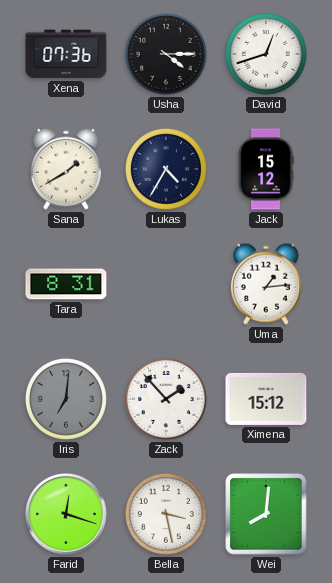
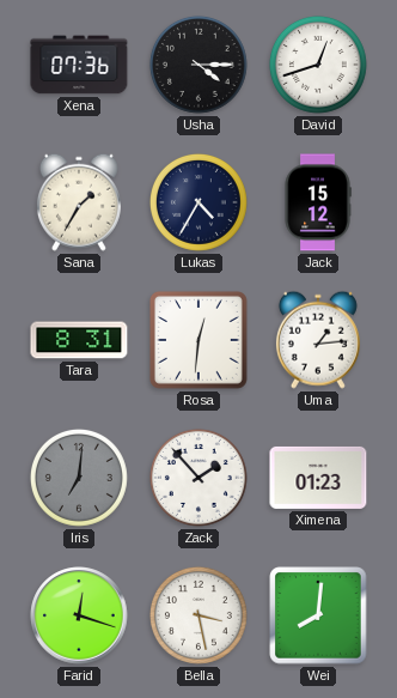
Sana: 1:40 -> 1:35 (79, 202)
Rosa: none -> 12:31 (198, 340)
Ximena: 15:12 -> 01:23 (318, 478)
